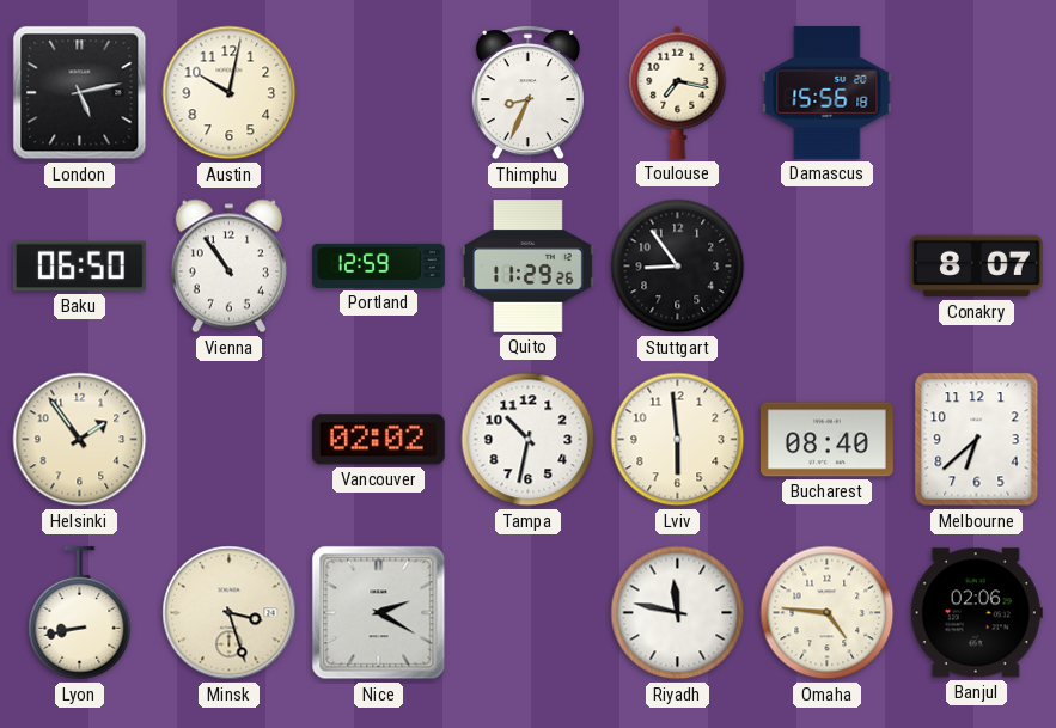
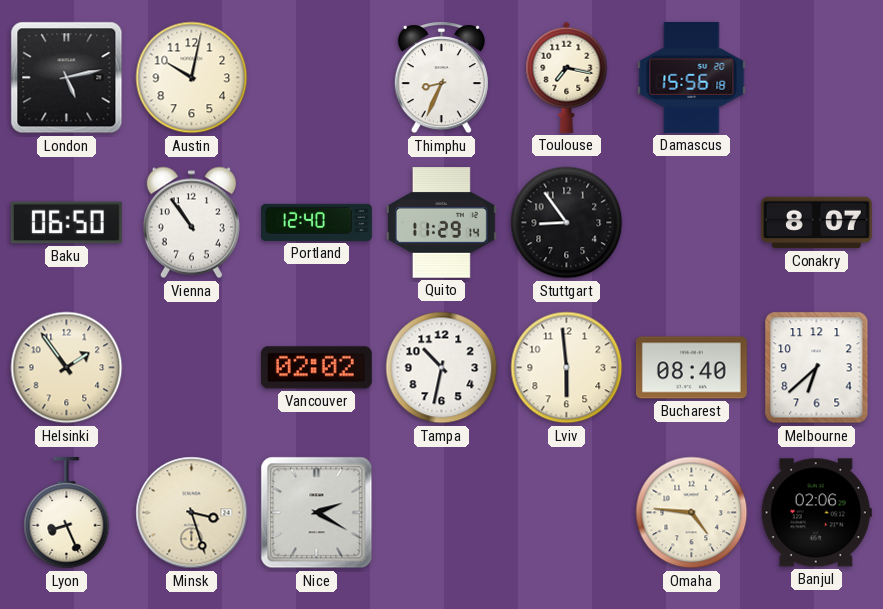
Portland: 12:59 -> 12:40 (317, 222)
Quito: 11:29:26 -> 11:29:14 (441, 223)
Lyon: 8:43 -> 8:26 (67, 513)
Riyadh: 11:47 -> none (678, 613)
